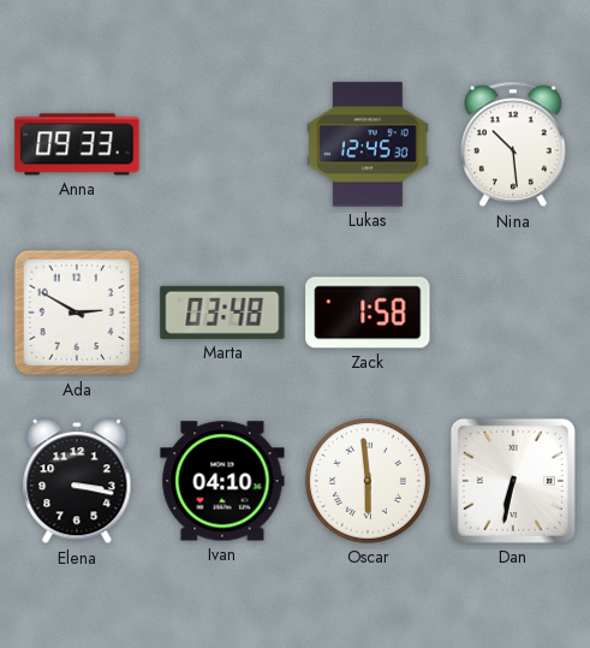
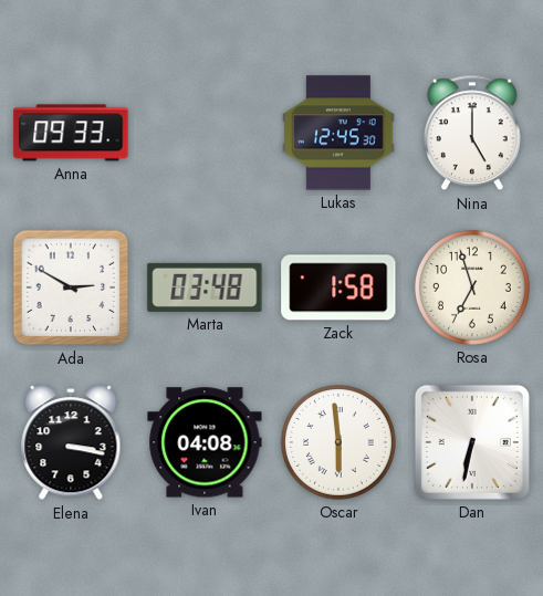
Nina: 10:29 -> 5:00 (472, 133)
Rosa: none -> 6:57 (472, 287)
Ivan: 04:10 -> 04:08 (205, 442)
